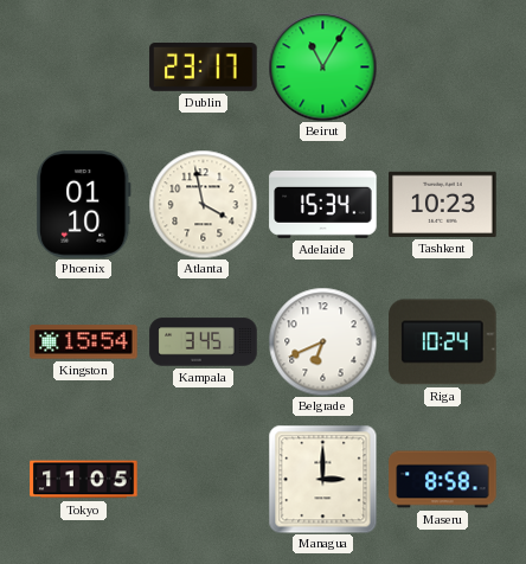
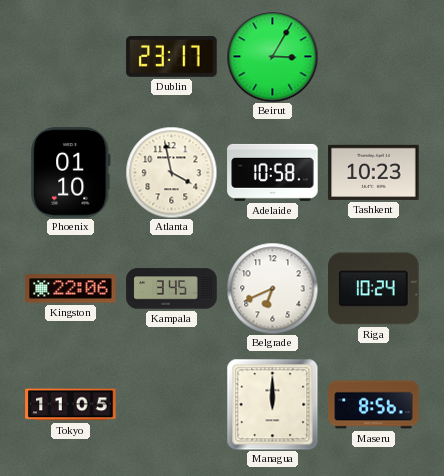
Beirut: 11:05 -> 3:05 (272, 56)
Adelaide: 15:34 -> 10:58 (273, 172)
Kingston: 15:54 -> 22:06 (71, 289)
Managua: 3:00 -> 12:00 (272, 404)
Maseru: 8:58 -> 8:56 (374, 405)
